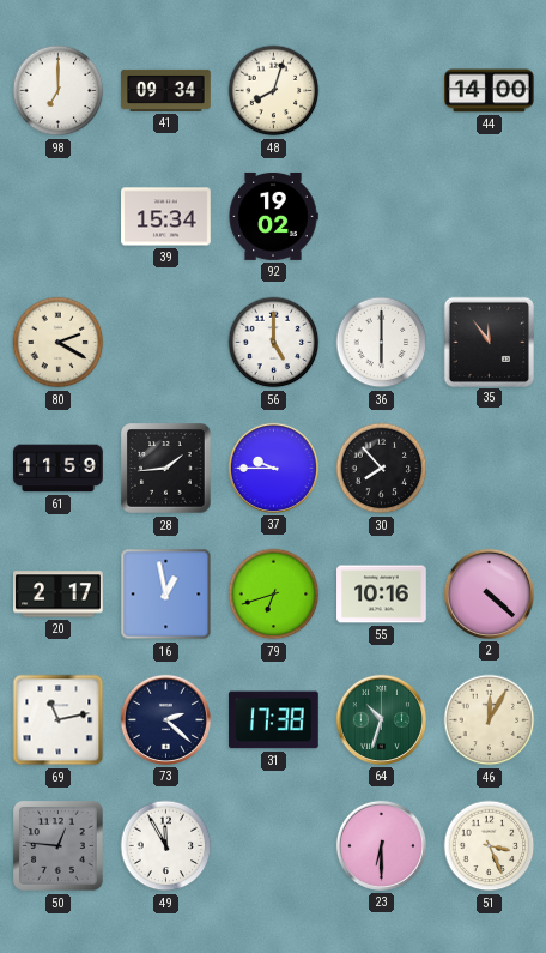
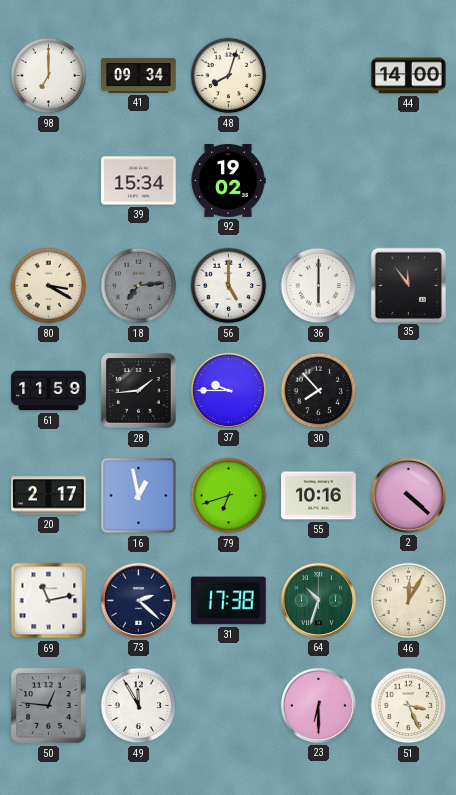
80: 2:20 -> 3:20 (49, 286)
18: none -> 7:14 (139, 286)
